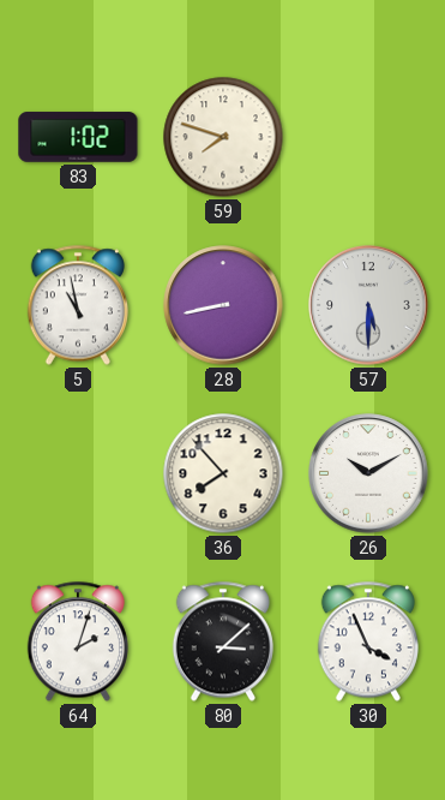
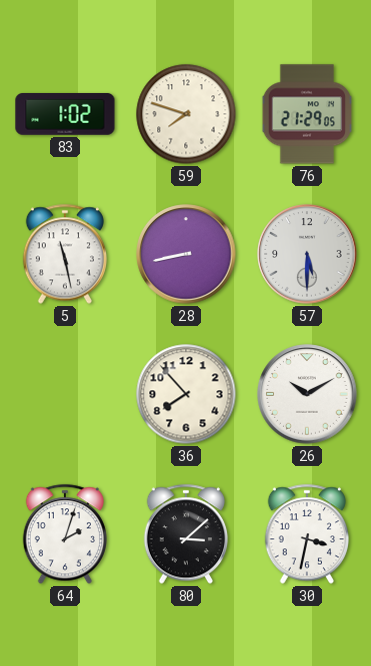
76: none -> 21:29 (306, 114)
5: 10:58 -> 11:28 (65, 254)
30: 3:56 -> 3:32 (307, 534)
